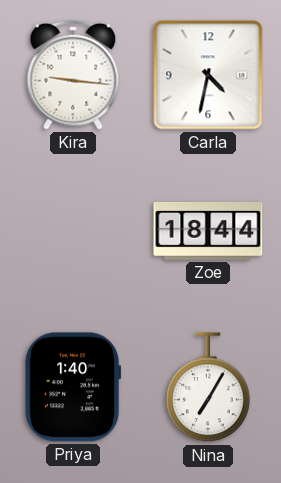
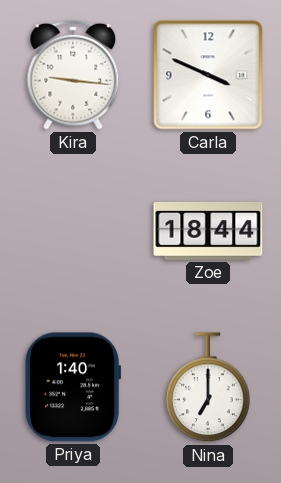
Carla: 4:32 -> 3:49 (208, 75)
Nina: 7:05 -> 7:00 (208, 388)
